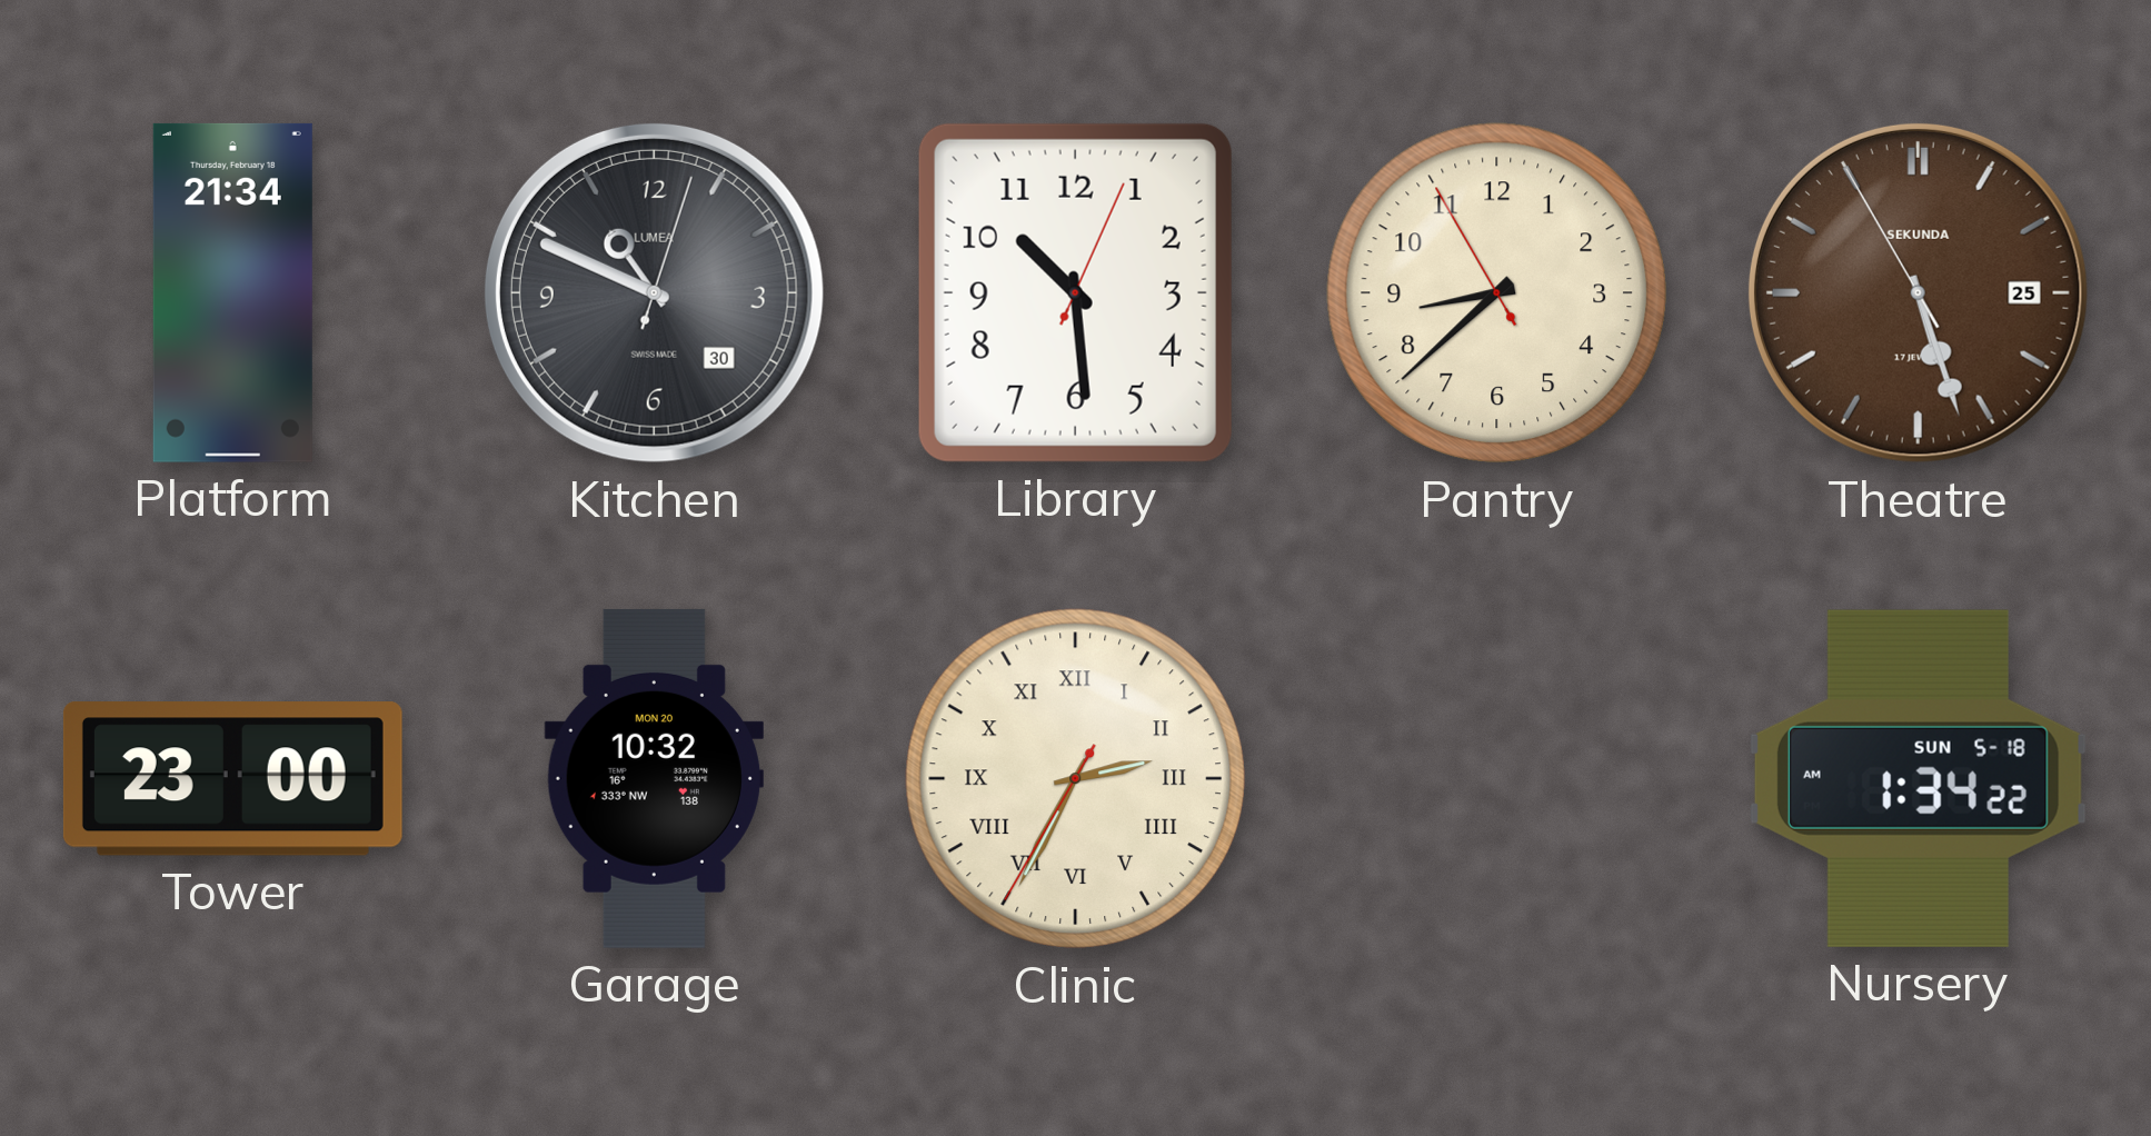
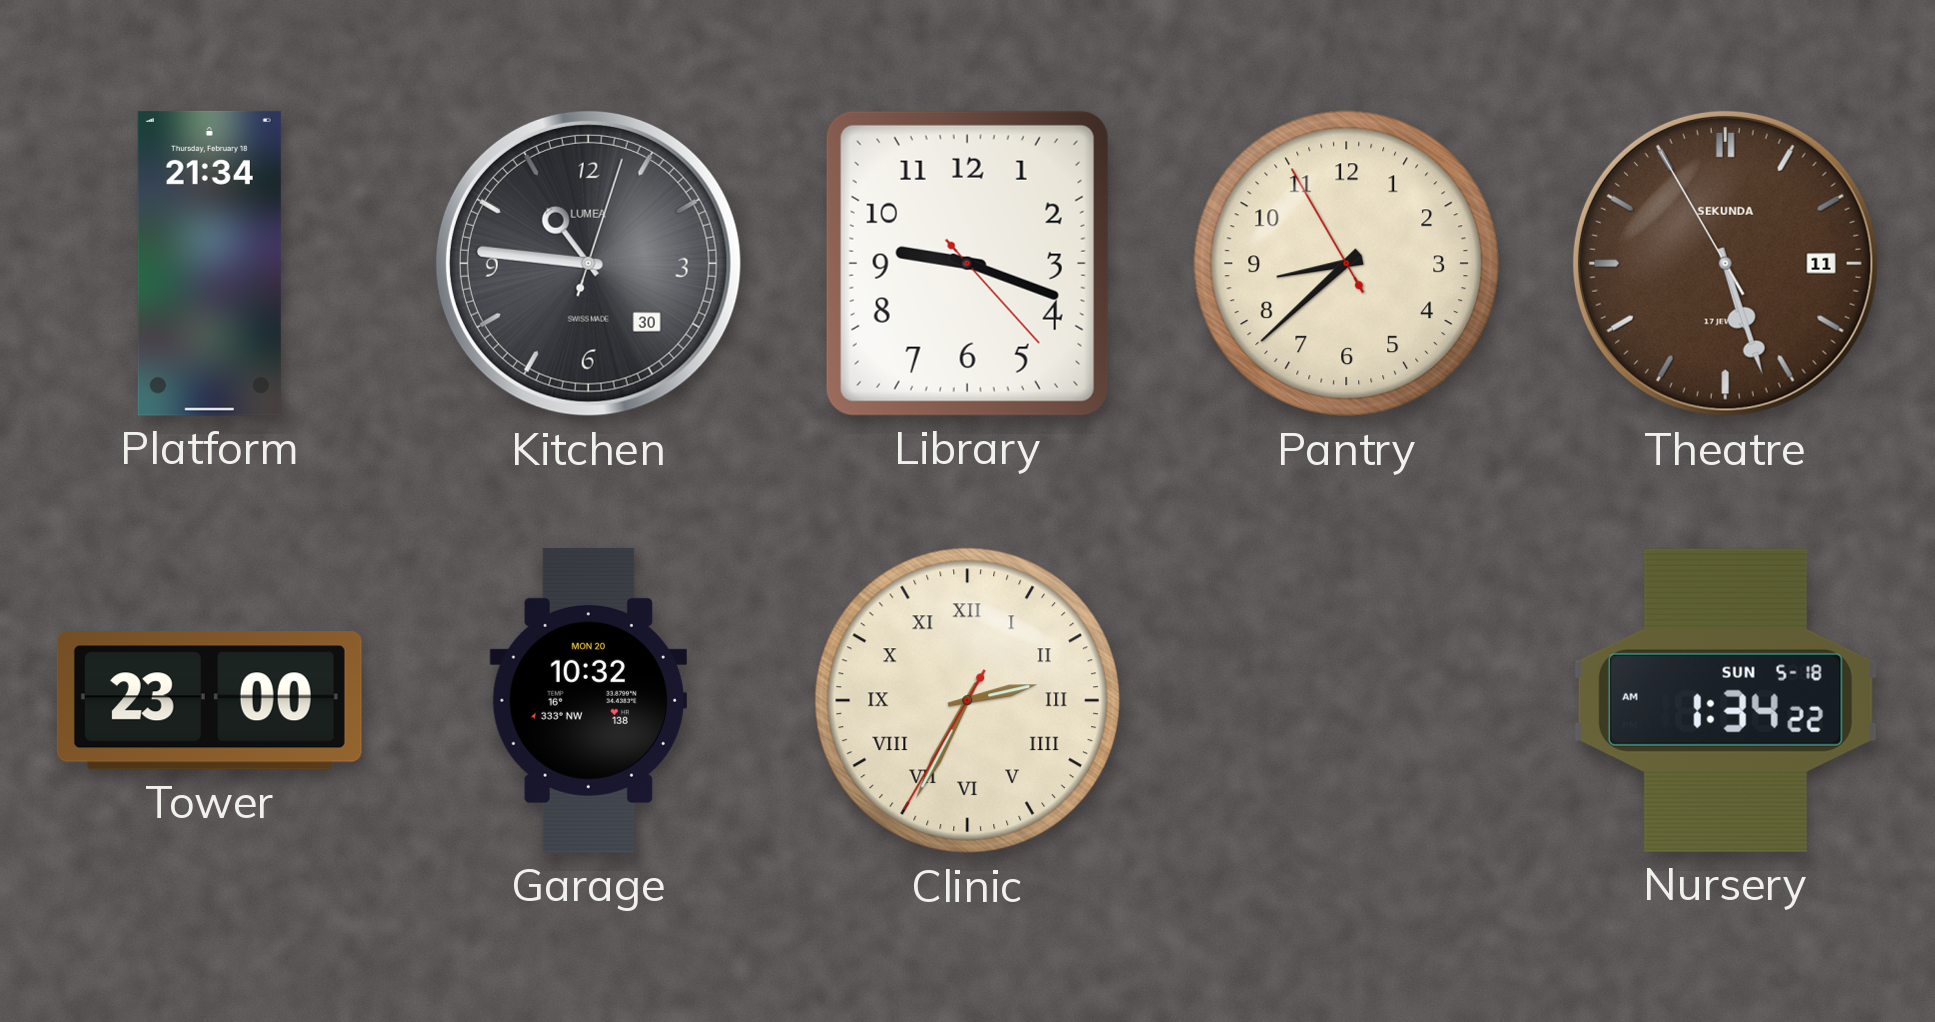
Kitchen: 10:49 -> 10:46 (588, 263)
Library: 10:29 -> 9:18 (967, 263)
Theatre date: 25 -> 11 (1725, 263)
